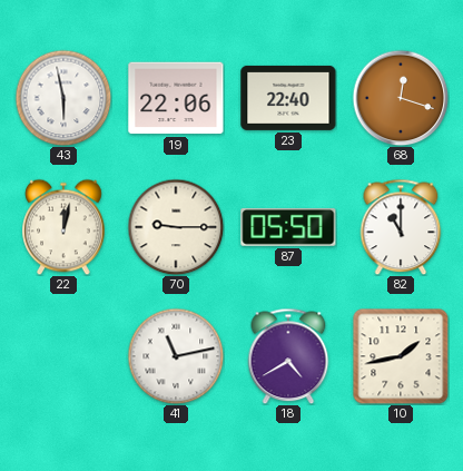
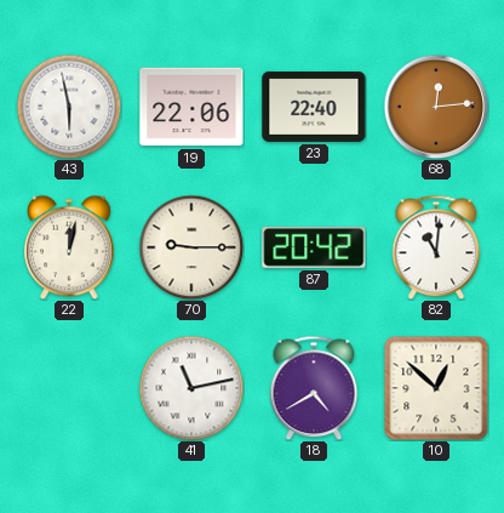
68: 12:18 -> 12:14 (436, 107)
87: 05:50 -> 20:42 (314, 247)
82: 11:00 -> 11:01 (436, 247)
10: 1:43 -> 12:52 (436, 388)
